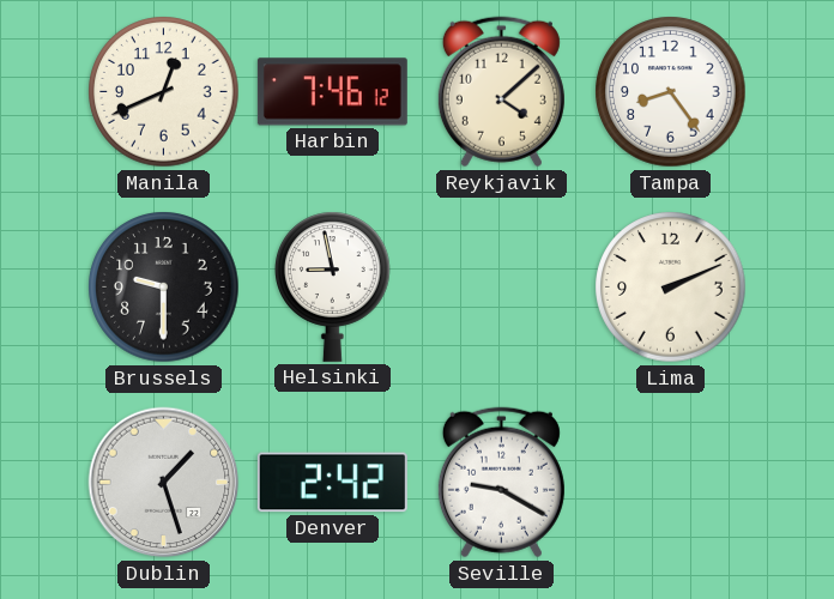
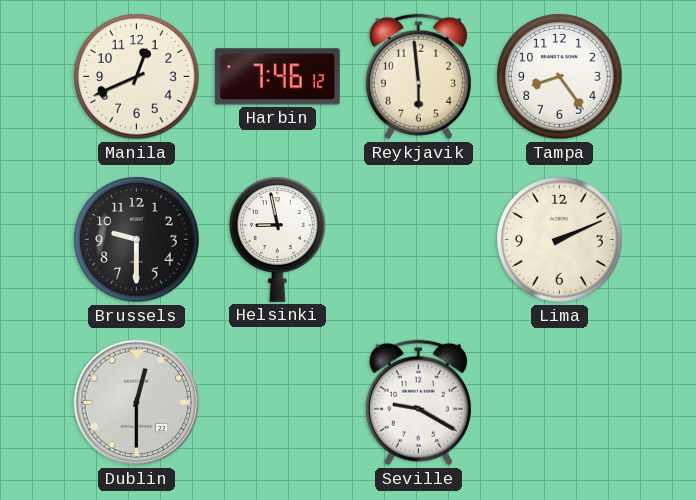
Reykjavik: 4:08 -> 5:59 (418, 77)
Dublin: 1:27 -> 12:30 (137, 403)
Denver: 2:42 -> none (332, 483)
